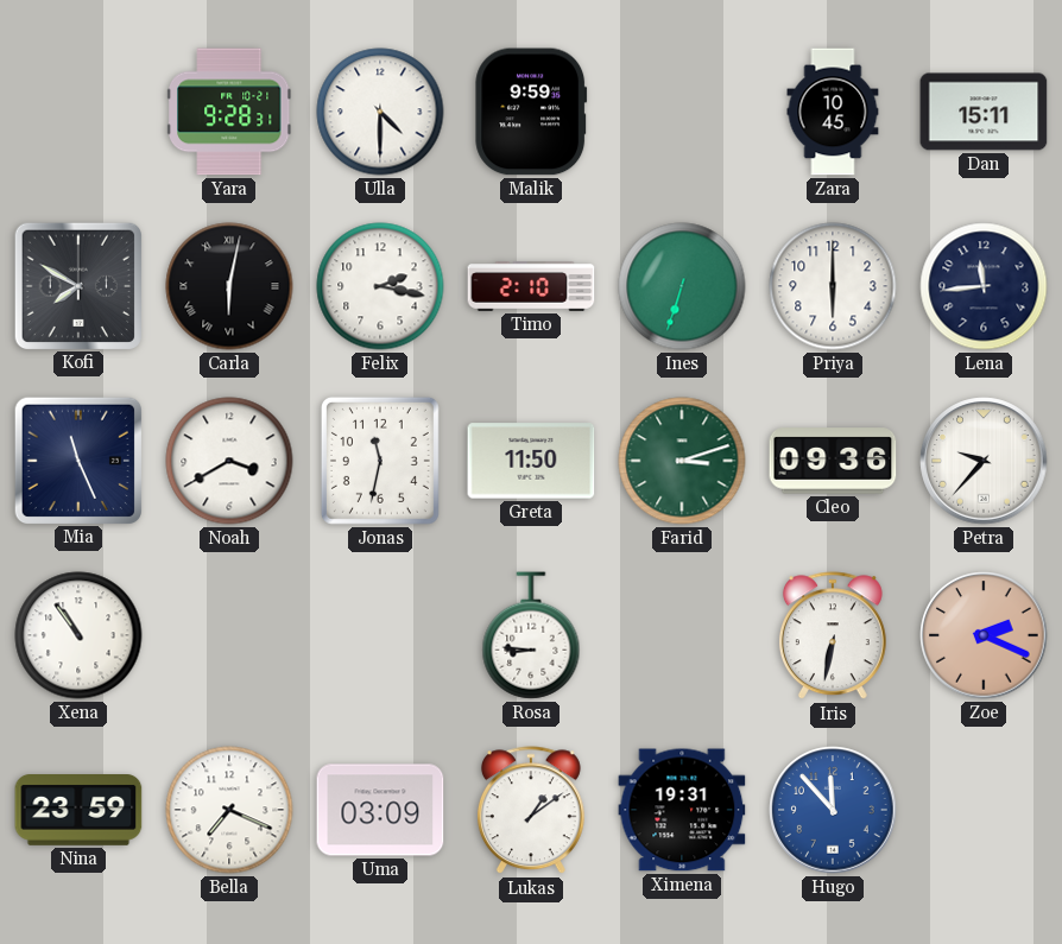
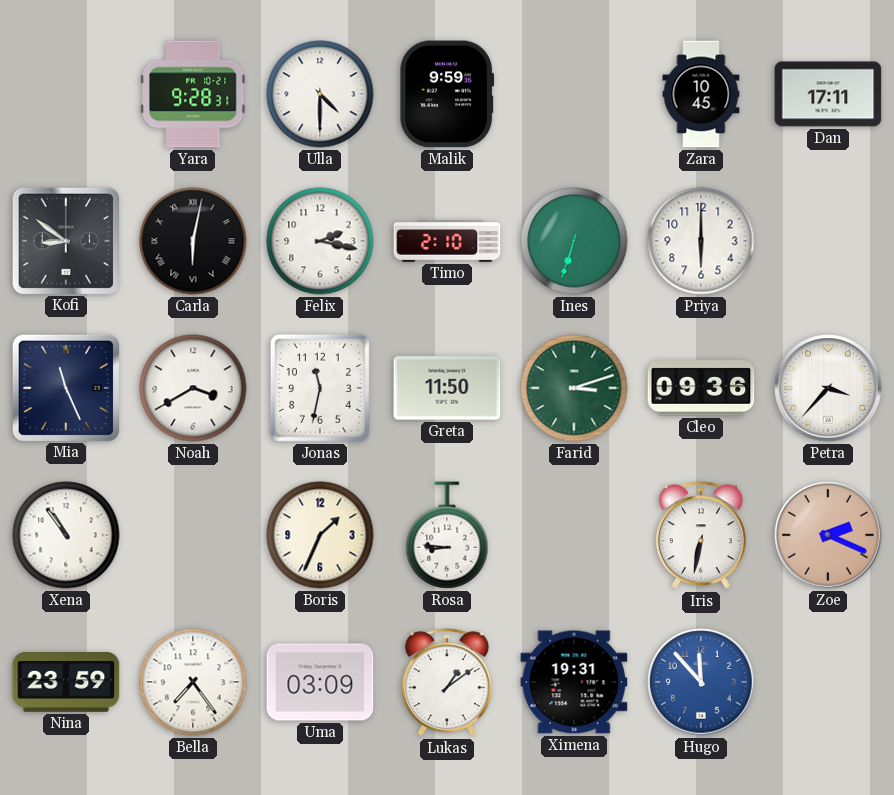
Dan: 15:11 -> 17:11 (828, 94)
Kofi: 7:50 -> 8:51 (65, 240)
Lena: 11:44 -> none (984, 286)
Petra: 9:37 -> 3:37 (828, 388)
Boris: none -> 1:34 (320, 535)
Bella: 7:19 -> 7:24 (193, 682)
